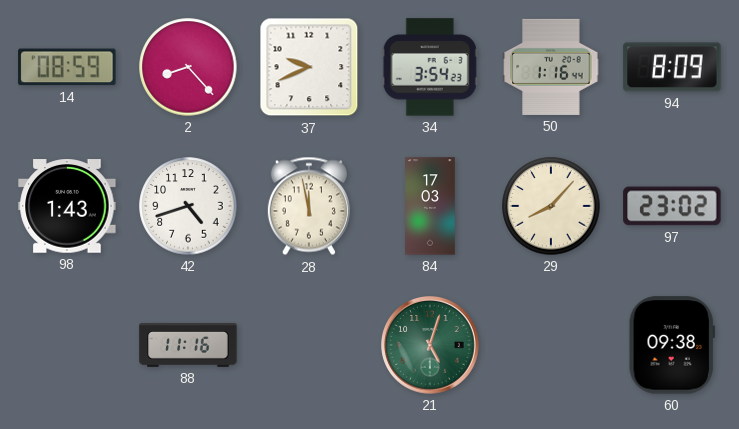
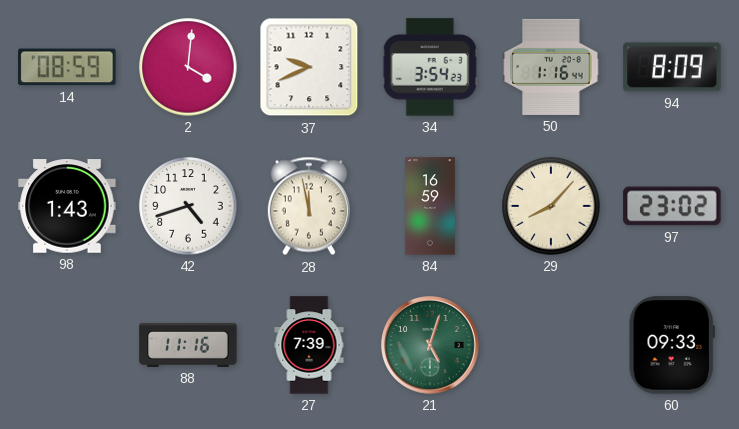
2: 8:23 -> 4:01 (188, 67)
84: 17:03 -> 16:59 (430, 206)
27: none -> 7:39 (309, 345)
60: 09:38 -> 09:33 (672, 345)
